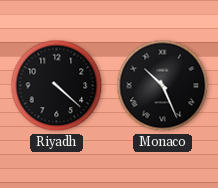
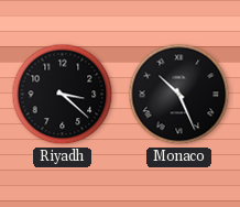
Riyadh: 4:22 -> 3:22 (63, 95)
